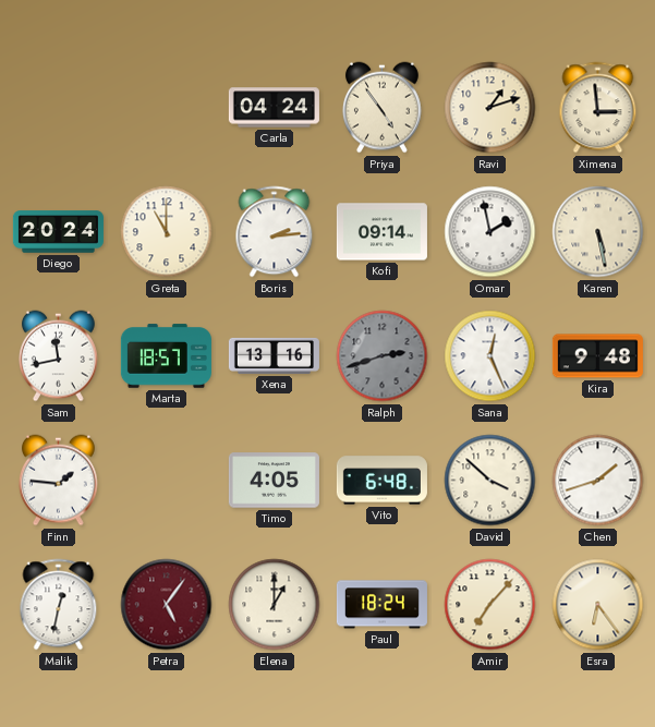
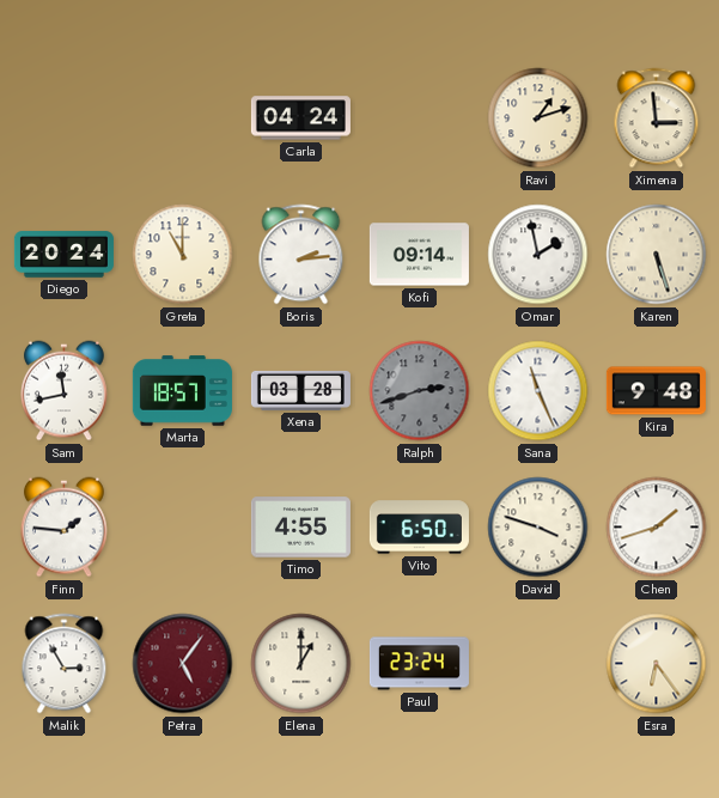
Priya: 4:54 -> none (381, 108)
Karen: 5:28 -> 5:27 (657, 255)
Xena: 13:16 -> 03:28 (300, 390)
Sana: 12:26 -> 11:26 (538, 391)
Timo: 4:05 -> 4:55 (300, 528)
Vito: 6:48 -> 6:50 (419, 528)
David: 3:52 -> 3:48 (538, 528)
Malik: 12:32 -> 2:55 (65, 664)
Paul: 18:24 -> 23:24 (419, 664)
Amir: 7:07 -> none (490, 605)
